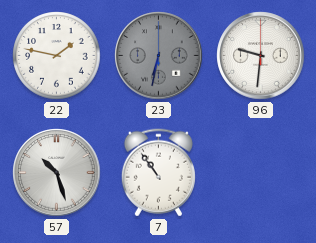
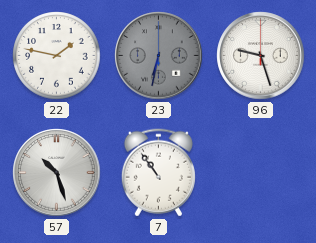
96: 9:31 -> 9:27 (261, 56)
